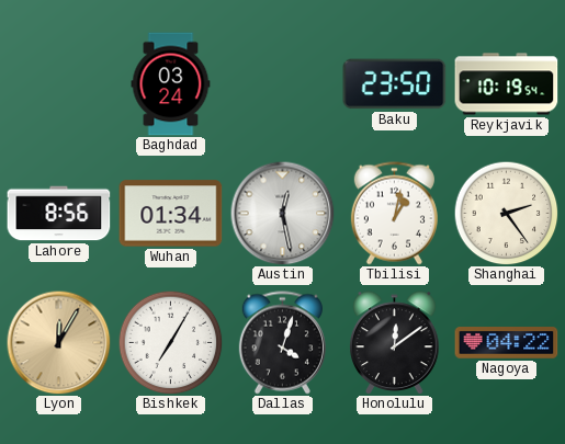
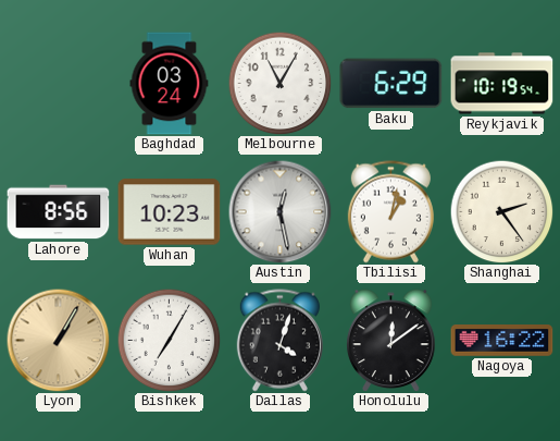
Melbourne: none -> 11:05 (279, 83)
Baku: 23:50 -> 6:29 (391, 84)
Wuhan: 01:34 -> 10:23 (170, 212)
Lyon: 12:05 -> 1:05 (58, 340)
Nagoya: 04:22 -> 16:22 (502, 341)
